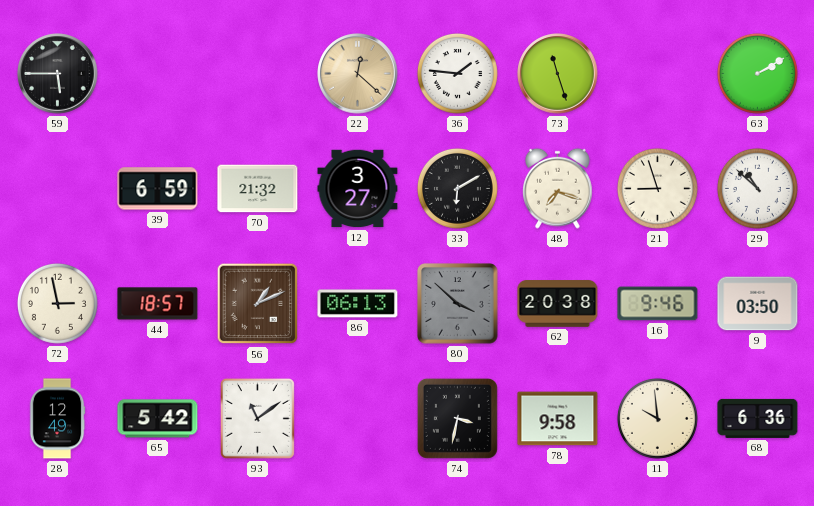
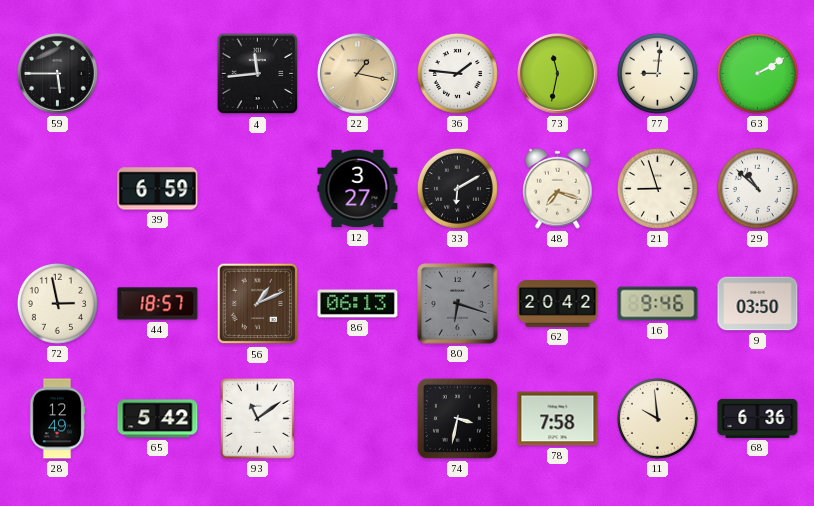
4: none -> 11:44 (258, 74)
22: 12:22 -> 1:17 (358, 74)
73: 11:27 -> 11:32 (558, 74)
77: none -> 9:01 (657, 73)
70: 21:32 -> none (258, 189)
80: 3:52 -> 6:18 (458, 304)
62: 20:38 -> 20:42 (558, 304)
78: 9:58 -> 7:58 (558, 419)
